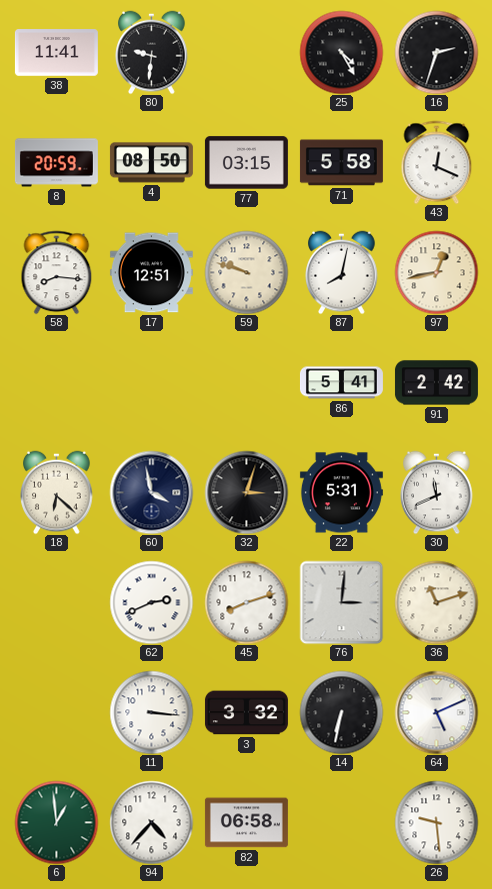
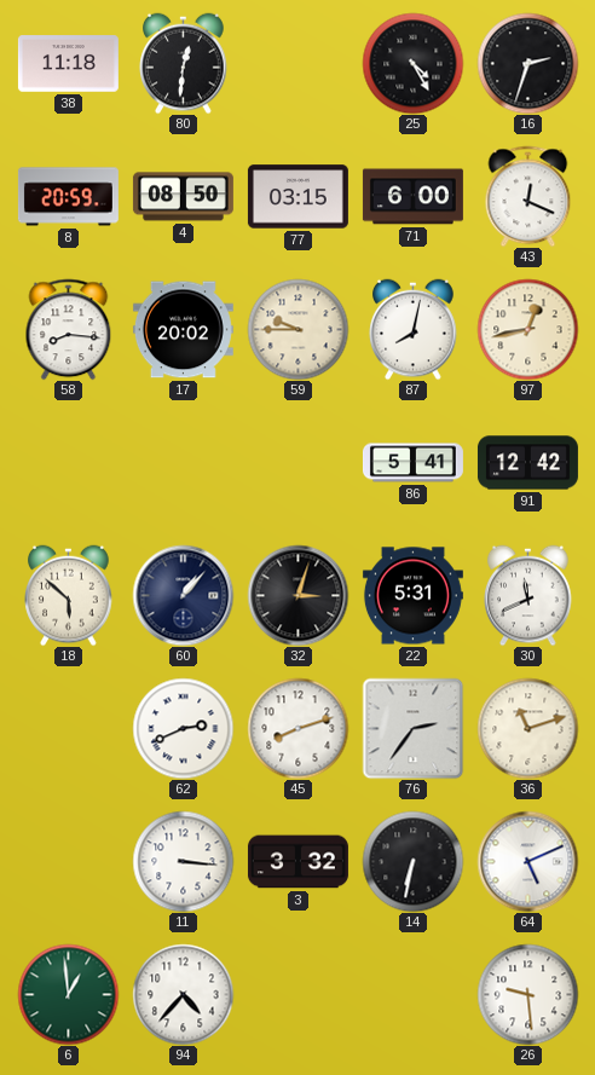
38: 11:41 -> 11:18 (68, 64)
80: 9:31 -> 12:31 (184, 63)
71: 5:58 -> 6:00 (412, 197)
17: 12:51 -> 20:02 (183, 330)
59: 9:48 -> 9:45 (297, 329)
91: 2:42 -> 12:42 (527, 463)
18: 6:22 -> 5:52 (69, 595)
60: 3:58 -> 1:07 (183, 595)
76: 3:01 -> 2:36 (412, 728)
82: 06:58 -> none (246, 823)
